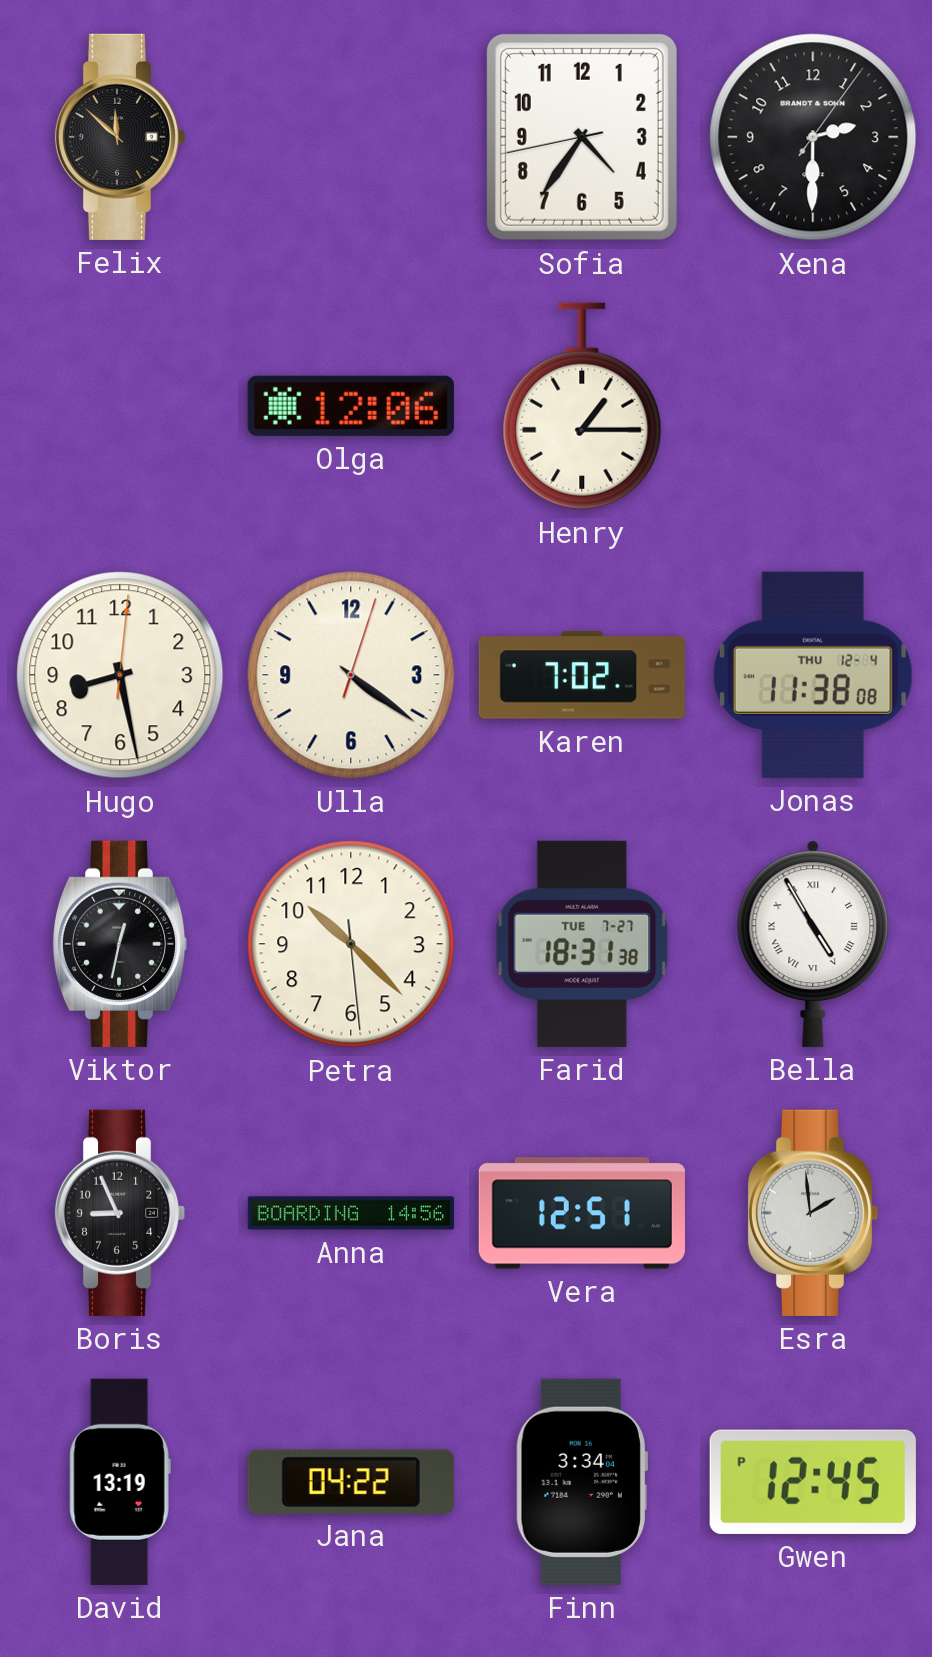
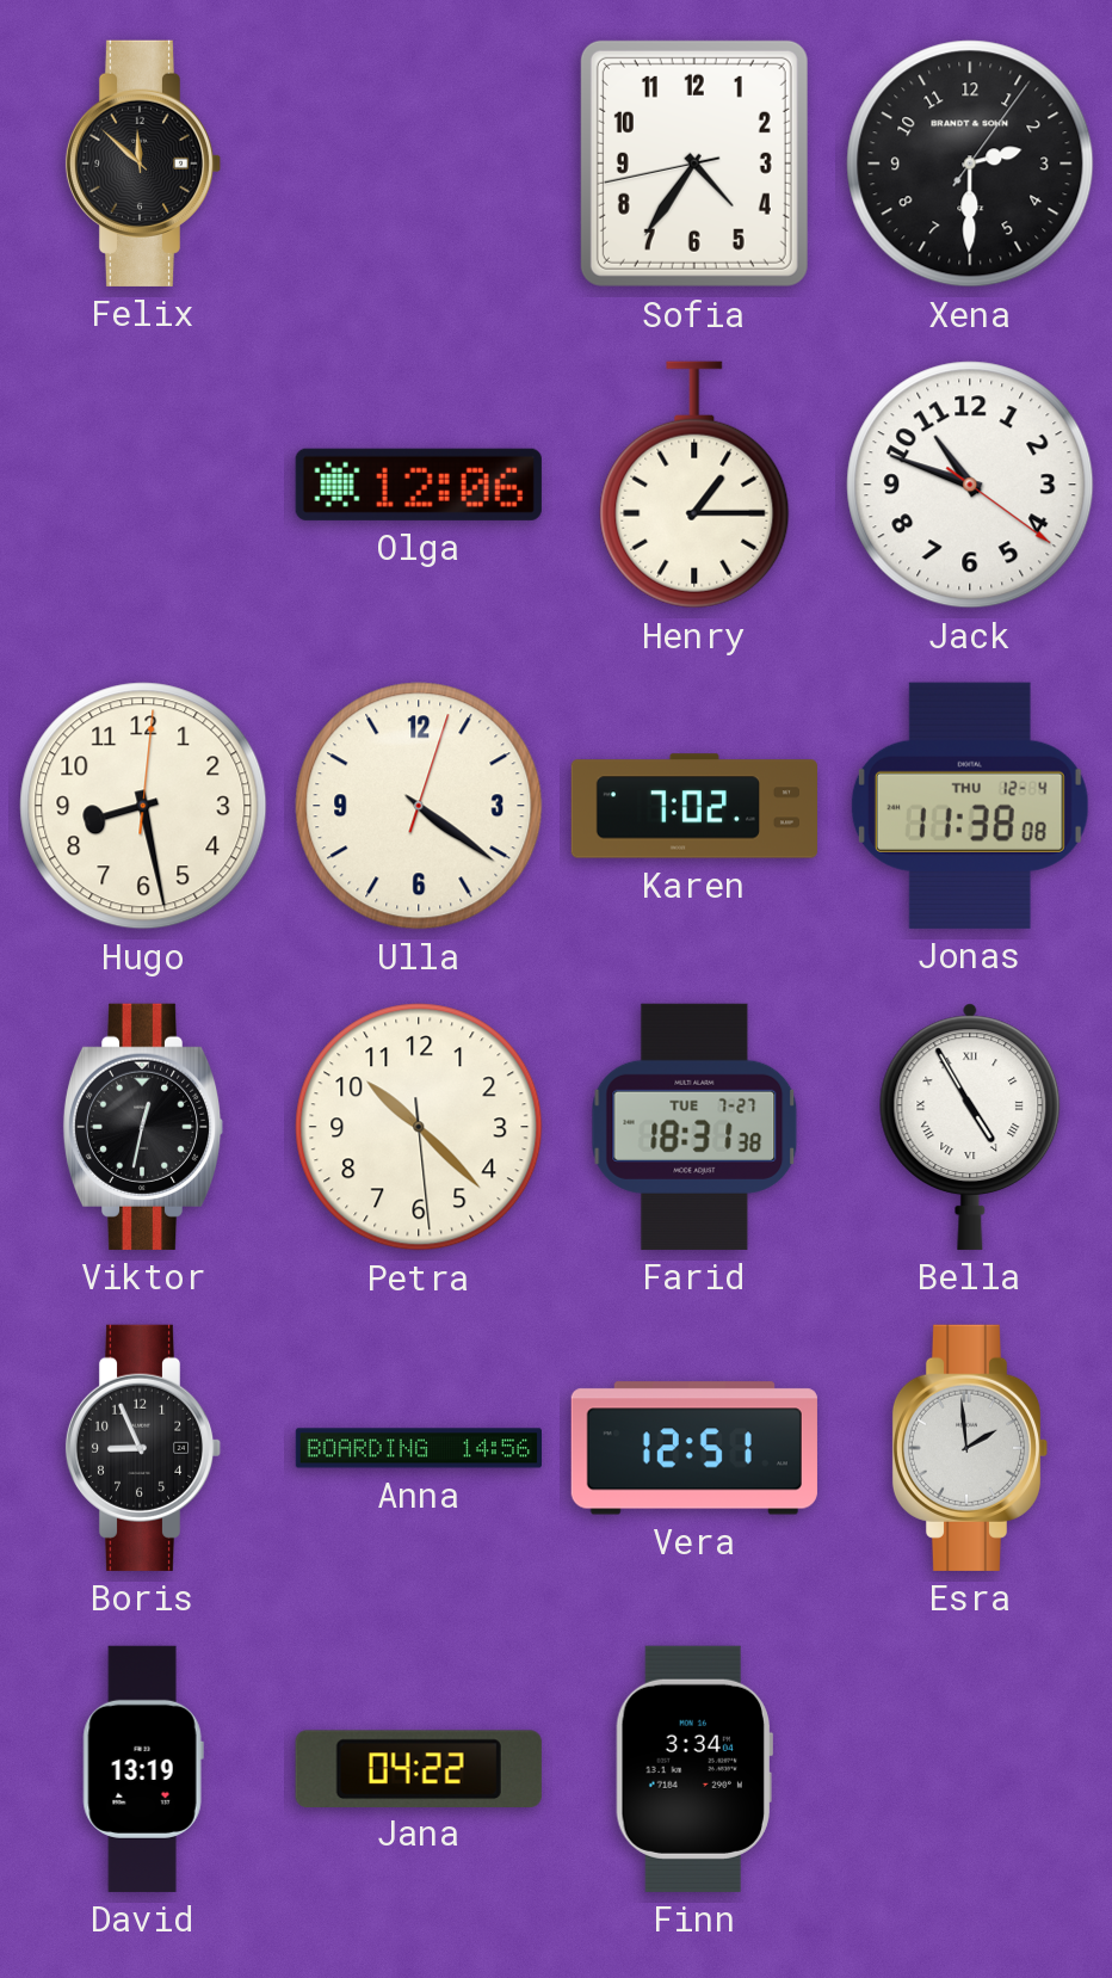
Jack: none -> 10:48 (970, 485)
Gwen: 12:45 -> none (813, 1482)
